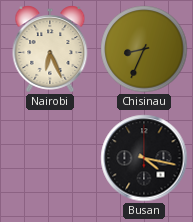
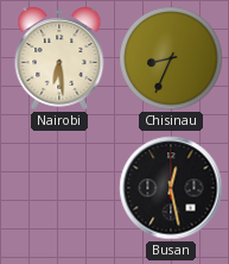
Nairobi: 6:26 -> 6:29 (59, 58)
Busan: 4:17 -> 12:28 (171, 188)
